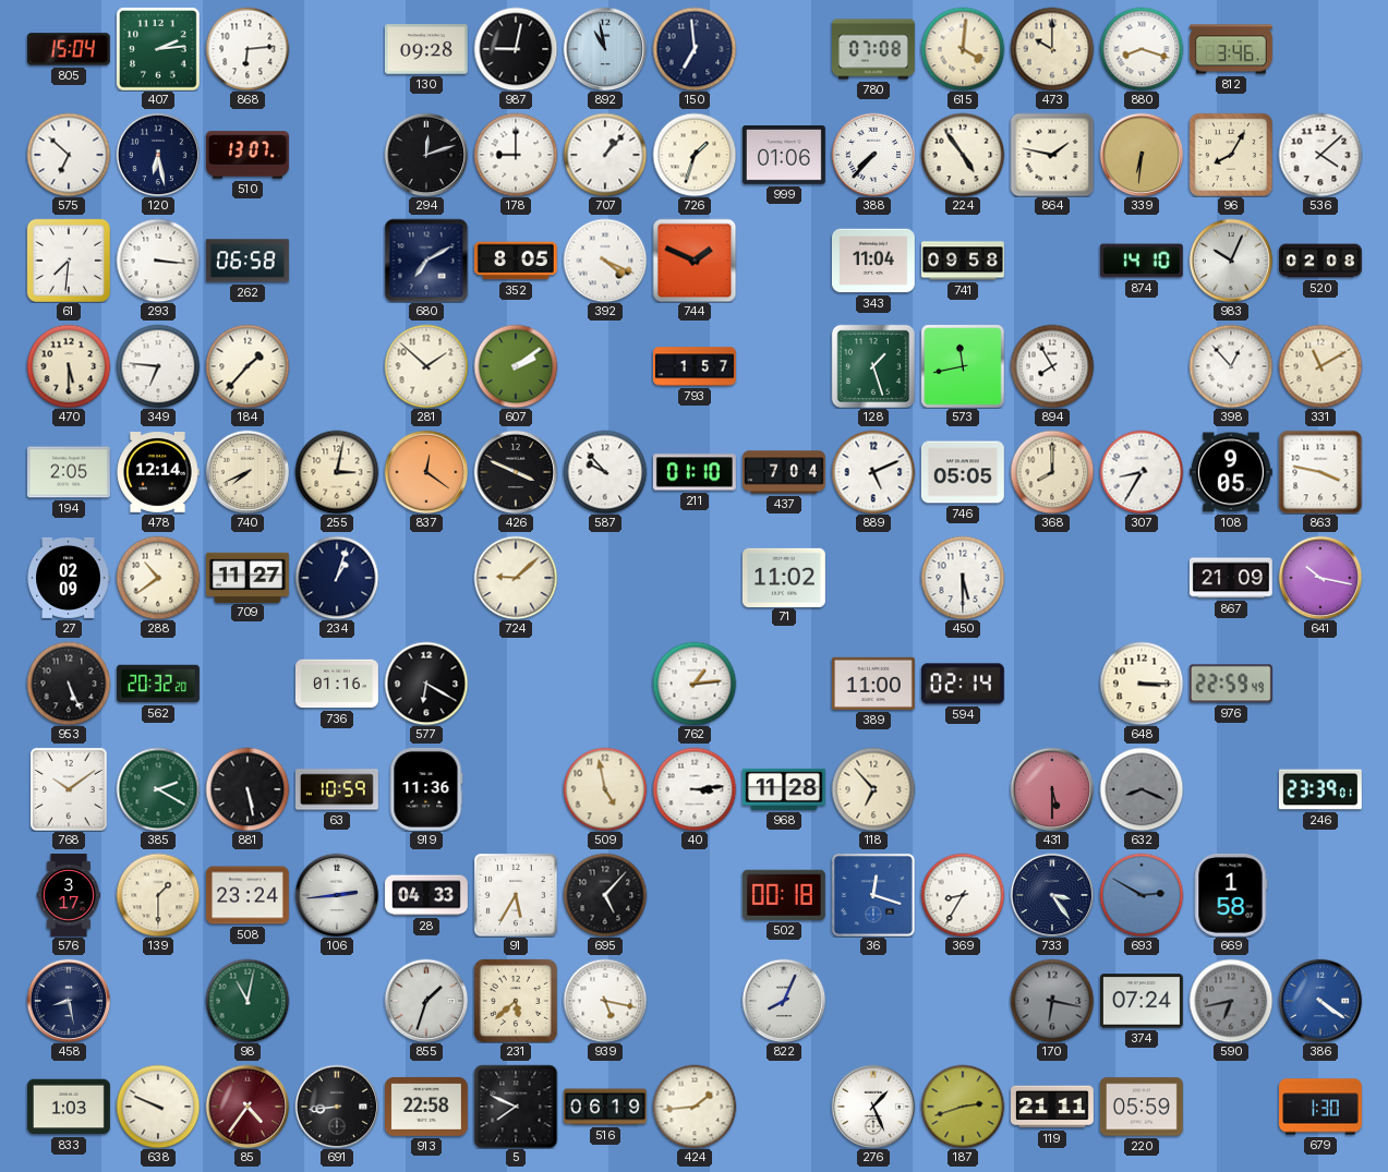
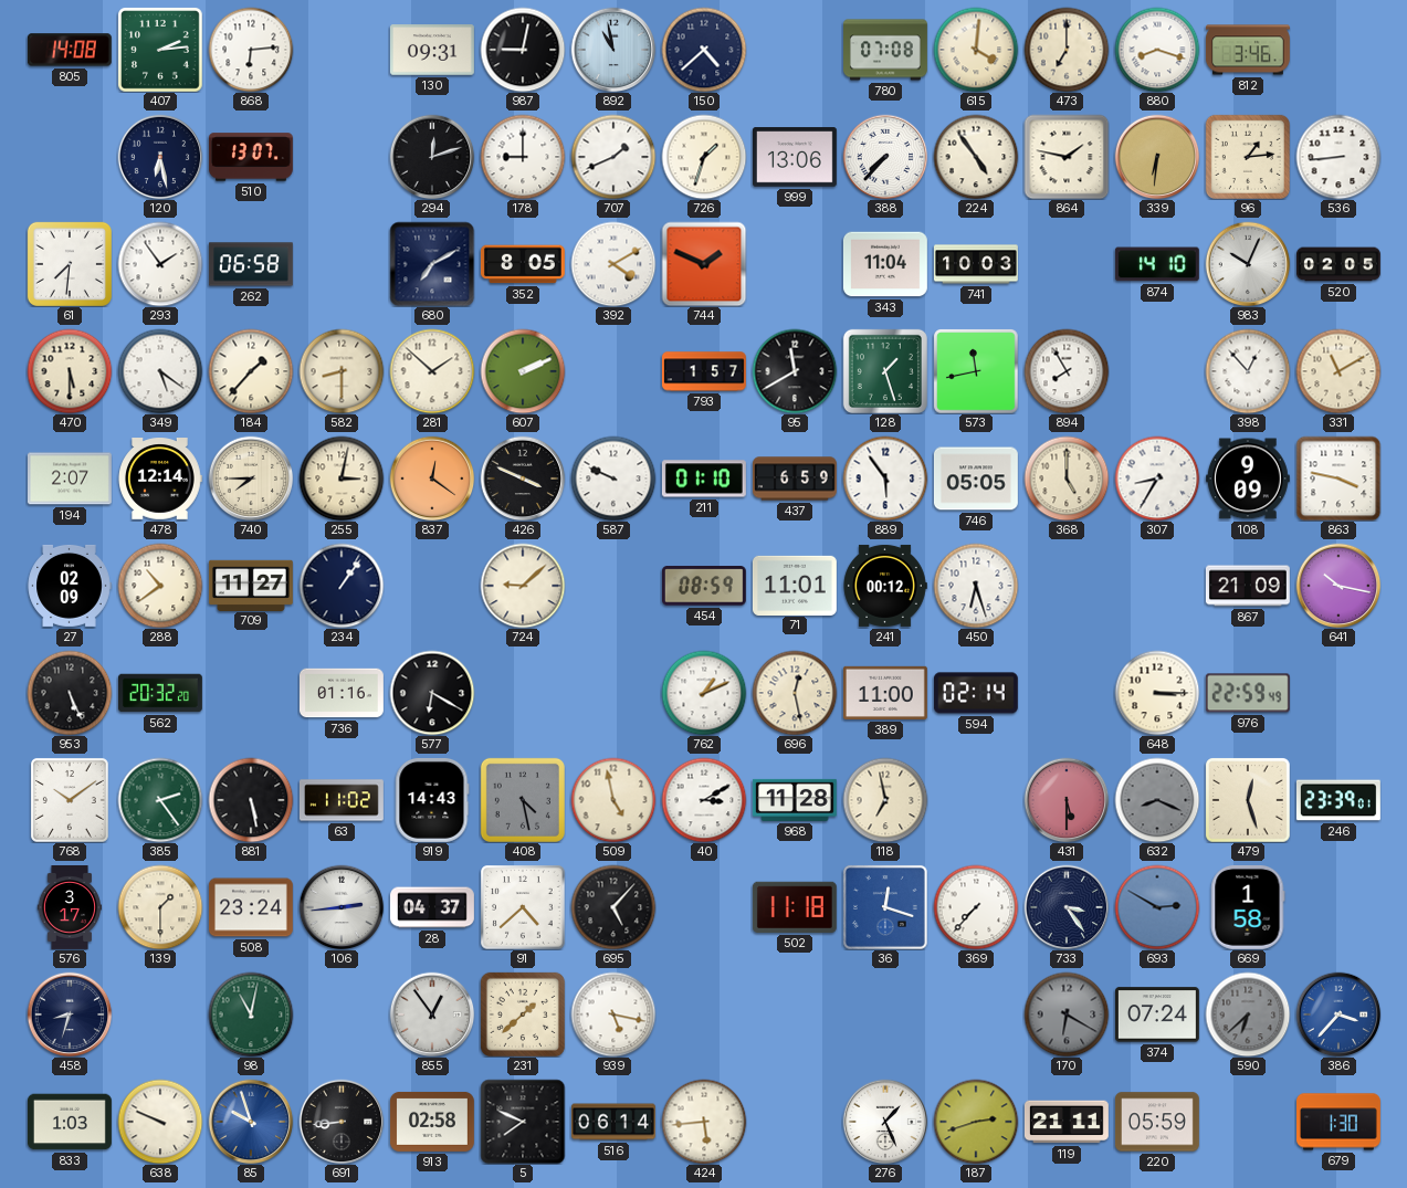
805: 15:04 -> 14:08 (70, 50)
130: 09:28 -> 09:31 (432, 50)
150: 6:59 -> 4:38 (704, 50)
473: 10:00 -> 7:00 (1067, 50)
575: 6:52 -> none (69, 155)
707: 1:07 -> 1:41 (613, 157)
999: 01:06 -> 13:06 (795, 157)
96: 8:05 -> 1:14 (1248, 157)
536: 4:08 -> 8:44 (1338, 157)
293: 3:16 -> 1:54 (160, 264)
392: 4:19 -> 4:10 (613, 264)
741: 09:58 -> 10:03 (976, 264)
520: 02:08 -> 02:05 (1340, 264)
349: 6:46 -> 5:21 (160, 371)
582: none -> 8:30 (342, 371)
607: 2:09 -> 2:11 (523, 371)
95: none -> 11:40 (795, 371)
194: 2:05 -> 2:07 (70, 479)
740: 7:41 -> 7:45 (251, 479)
587: 9:53 -> 9:49 (613, 479)
437: 7:04 -> 6:59 (796, 479)
889: 5:11 -> 5:54 (885, 479)
368: 8:00 -> 5:00 (1067, 479)
108: 9:05 -> 9:09 (1248, 479)
234: 1:03 -> 1:06 (342, 586)
454: none -> 08:59 (704, 586)
71: 11:02 -> 11:01 (795, 585)
241: none -> 00:12 (885, 586)
450: 5:30 -> 6:27 (976, 586)
762: 1:14 -> 1:11 (704, 693)
696: none -> 12:28 (795, 693)
385: 2:20 -> 2:24 (160, 800)
63: 10:59 -> 11:02 (342, 800)
919: 11:36 -> 14:43 (432, 800)
408: none -> 4:28 (523, 800)
40: 3:14 -> 3:10 (704, 800)
118: 6:53 -> 6:58 (885, 800)
479: none -> 12:27 (1248, 800)
28: 04:33 -> 04:37 (433, 907)
91: 5:35 -> 4:38 (523, 907)
502: 00:18 -> 11:18 (795, 907)
369: 8:35 -> 7:37 (976, 907)
458: 8:28 -> 8:33 (70, 1014)
855: 1:33 -> 12:54 (432, 1014)
231: 5:38 -> 1:38 (523, 1014)
822: 8:04 -> none (784, 1001)
170: 6:17 -> 6:20 (1067, 1014)
590: 6:43 -> 6:38 (1248, 1014)
386: 4:21 -> 3:37 (1338, 1014)
85: 4:36 -> 9:57 (251, 1122)
85 dial: burgundy -> blue (251, 1122)
913: 22:58 -> 02:58 (432, 1122)
516: 06:19 -> 06:14 (615, 1122)
424: 1:44 -> 5:44 (704, 1122)
